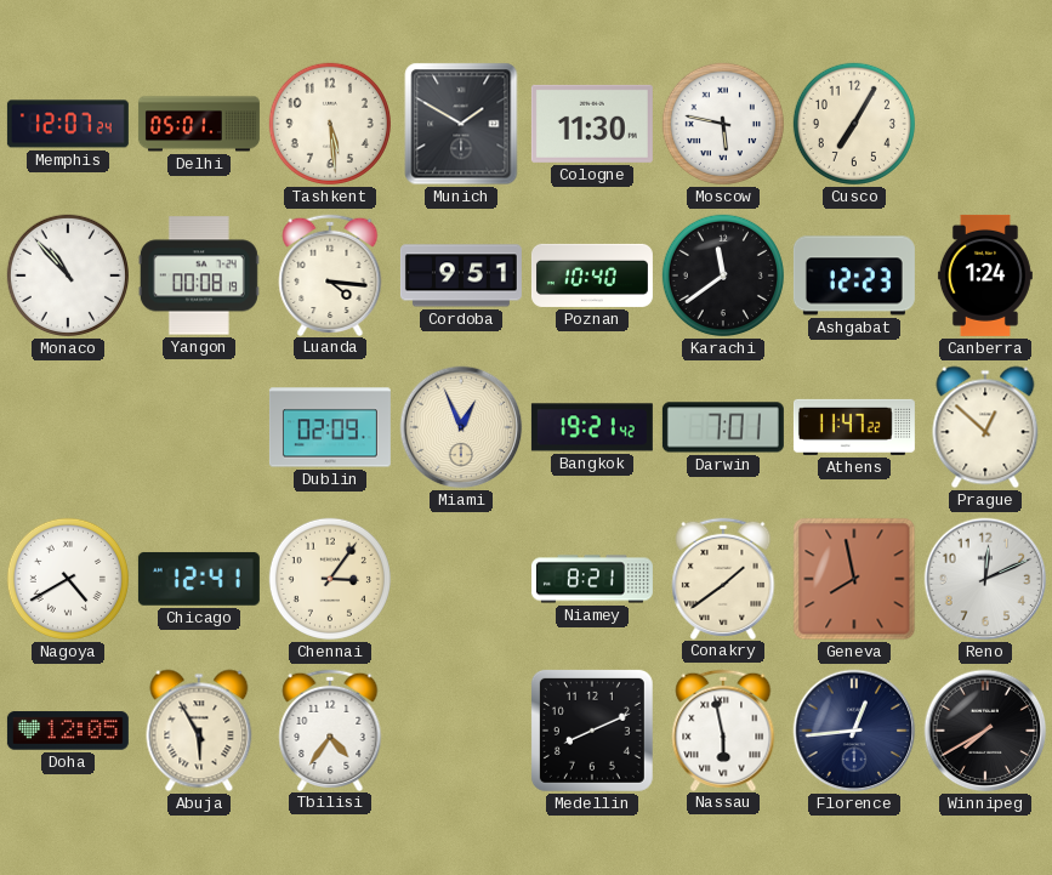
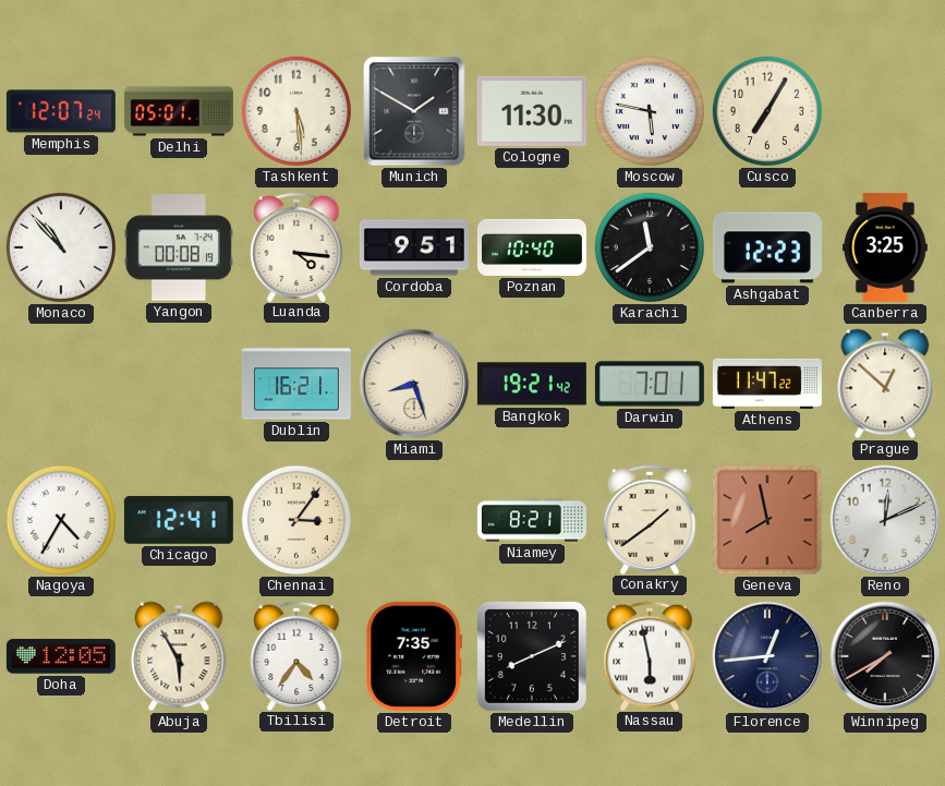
Canberra: 1:24 -> 3:25 (885, 247)
Dublin: 02:09 -> 16:21 (296, 384)
Miami: 12:56 -> 8:27 (414, 384)
Nagoya: 4:40 -> 4:35 (61, 520)
Detroit: none -> 7:35 (414, 656)
